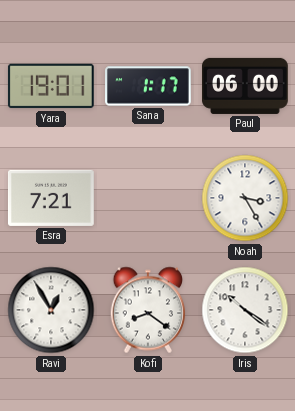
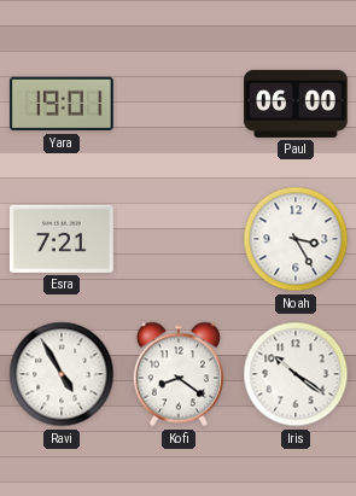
Sana: 1:17 -> none (149, 86)
Ravi: 12:55 -> 4:55 (62, 374)
